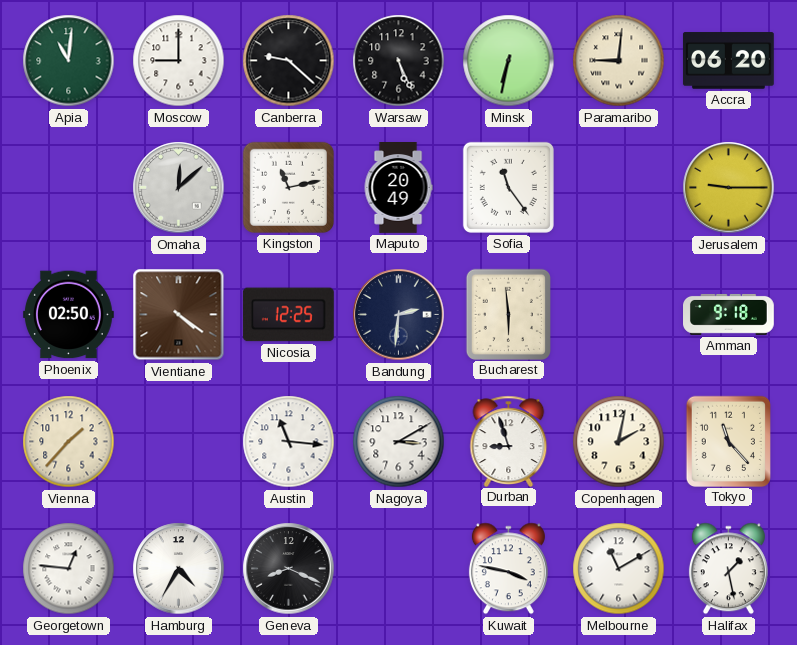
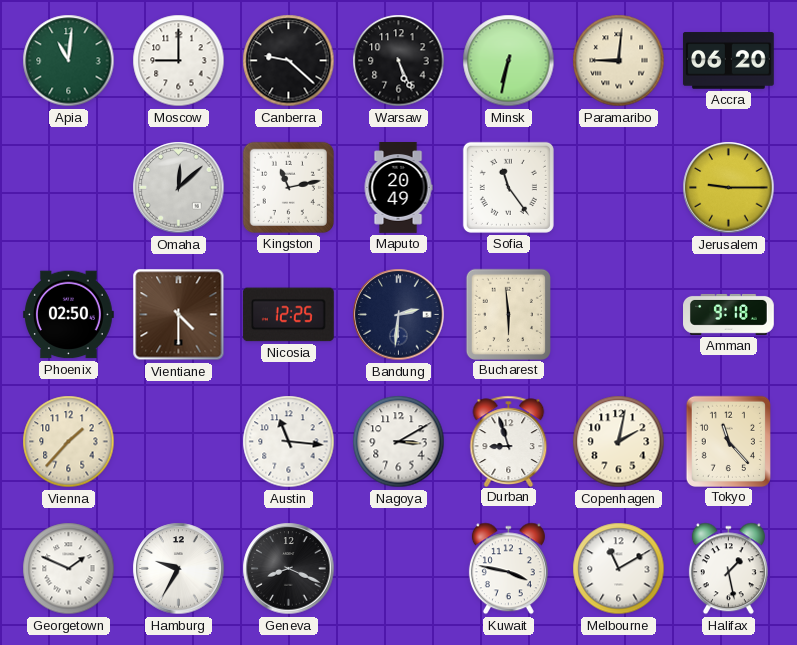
Vientiane: 4:21 -> 4:30 (179, 315)
Georgetown: 12:46 -> 1:49 (69, 569)
Hamburg: 4:35 -> 9:35 (179, 569)
